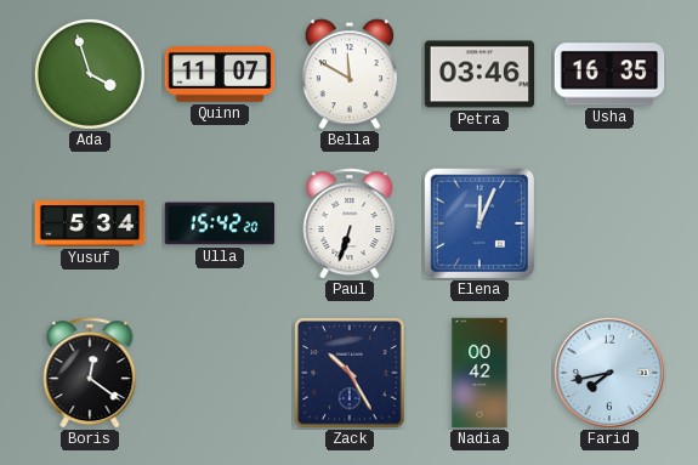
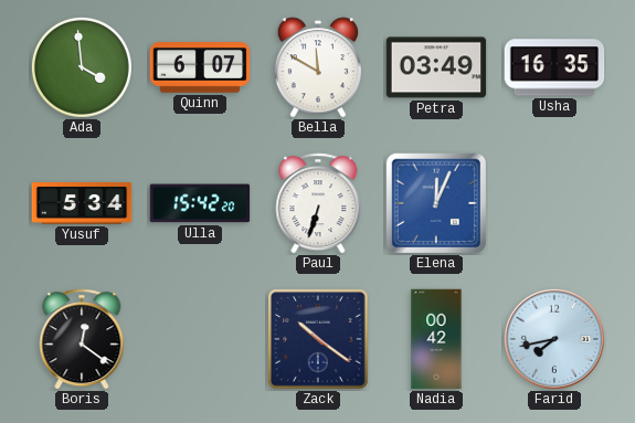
Ada: 3:57 -> 3:59 (82, 67)
Quinn: 11:07 -> 6:07 (200, 67)
Petra: 03:46 -> 03:49 (436, 67)
Zack: 10:25 -> 10:21 (318, 339)
